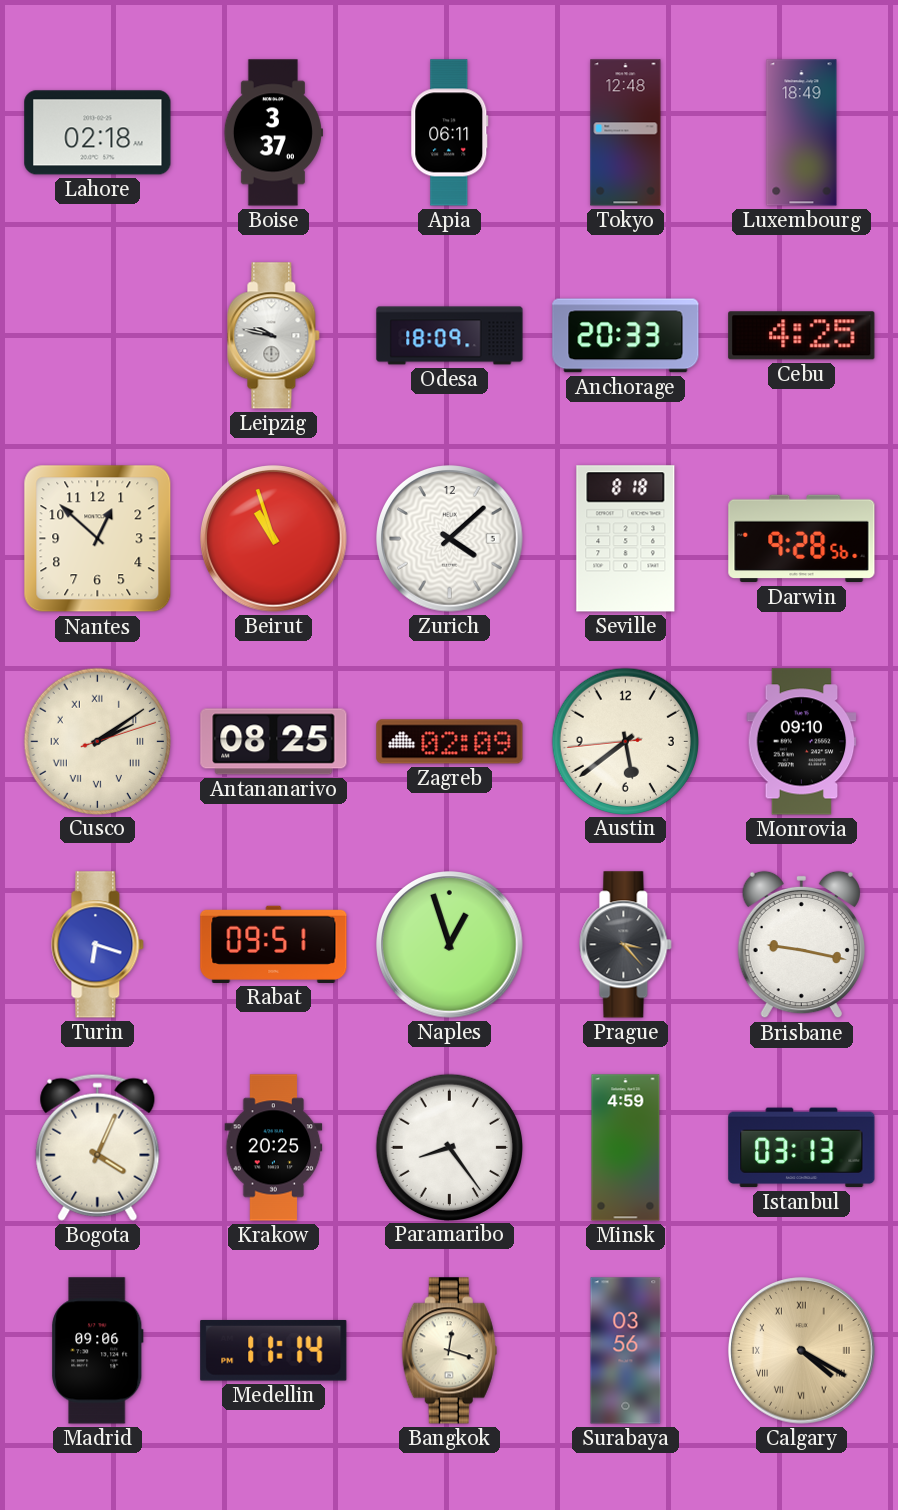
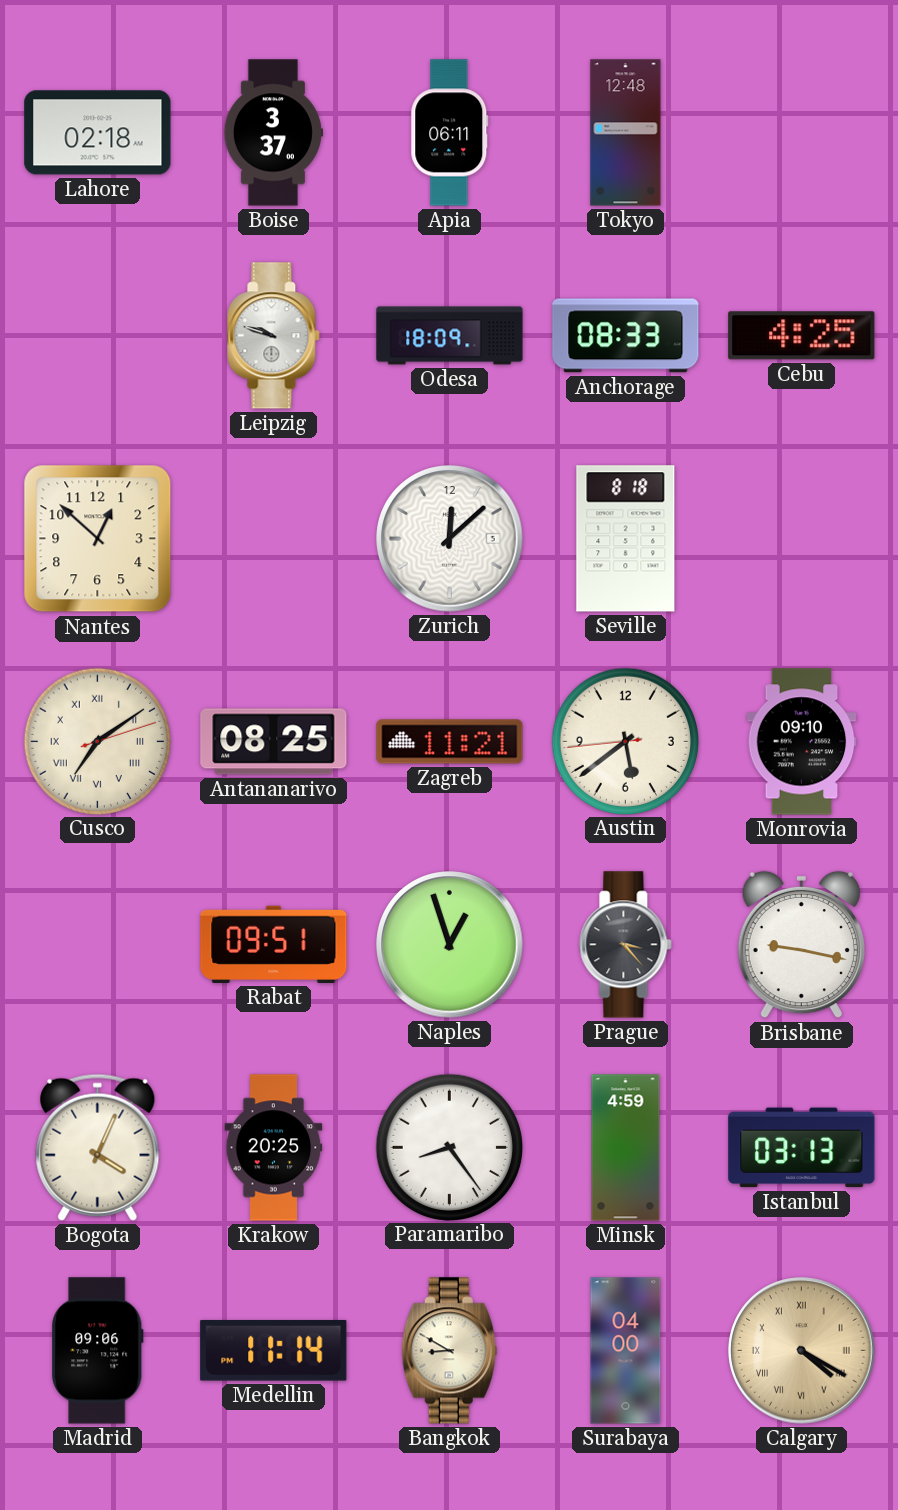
Luxembourg: 18:49 -> none (802, 133)
Leipzig: 9:47 -> 9:48 (274, 336)
Anchorage: 20:33 -> 08:33 (626, 336)
Beirut: 10:57 -> none (274, 539)
Zurich: 4:08 -> 12:08 (450, 539)
Darwin: 9:28 -> none (802, 539)
Cusco: 2:09 -> 7:09 (97, 741)
Zagreb: 02:09 -> 11:21 (450, 742)
Turin: 6:18 -> none (98, 945)
Bangkok: 12:18 -> 8:50 (449, 1351)
Surabaya: 03:56 -> 04:00 (626, 1351)
